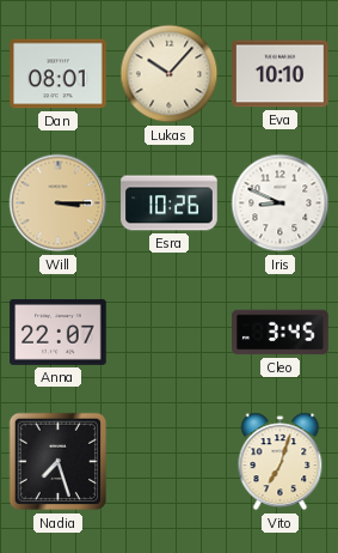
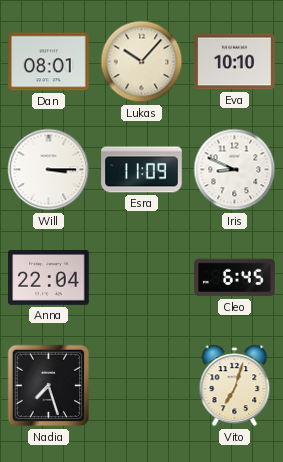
Will dial: champagne -> white (49, 170)
Esra: 10:26 -> 11:09 (142, 170)
Anna: 22:07 -> 22:04 (49, 277)
Cleo: 3:45 -> 6:45 (235, 278)
